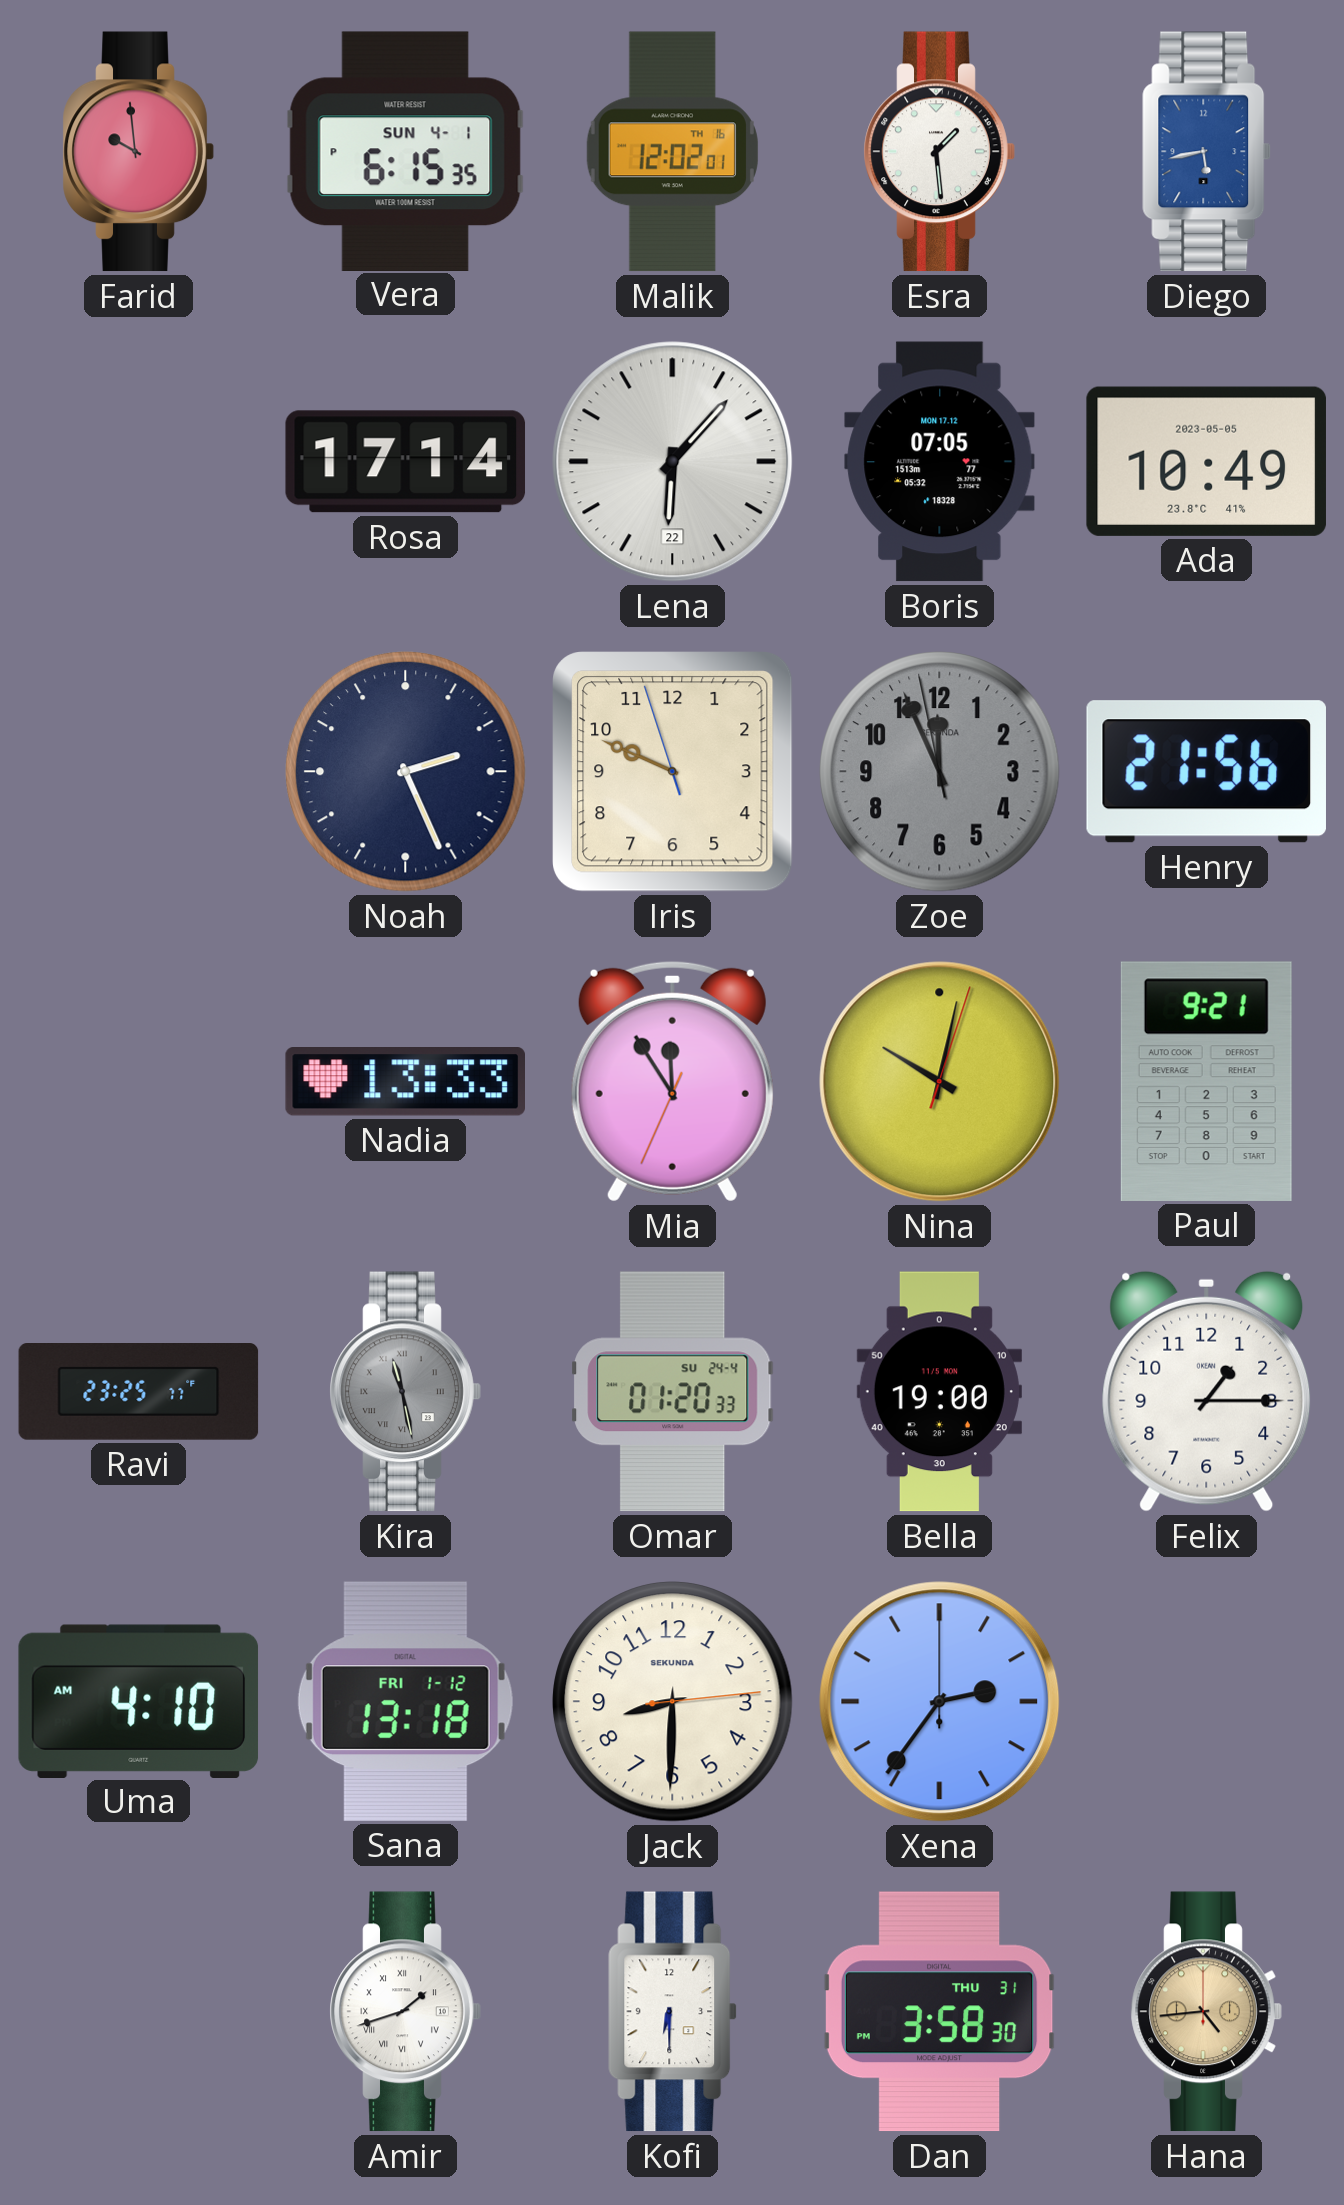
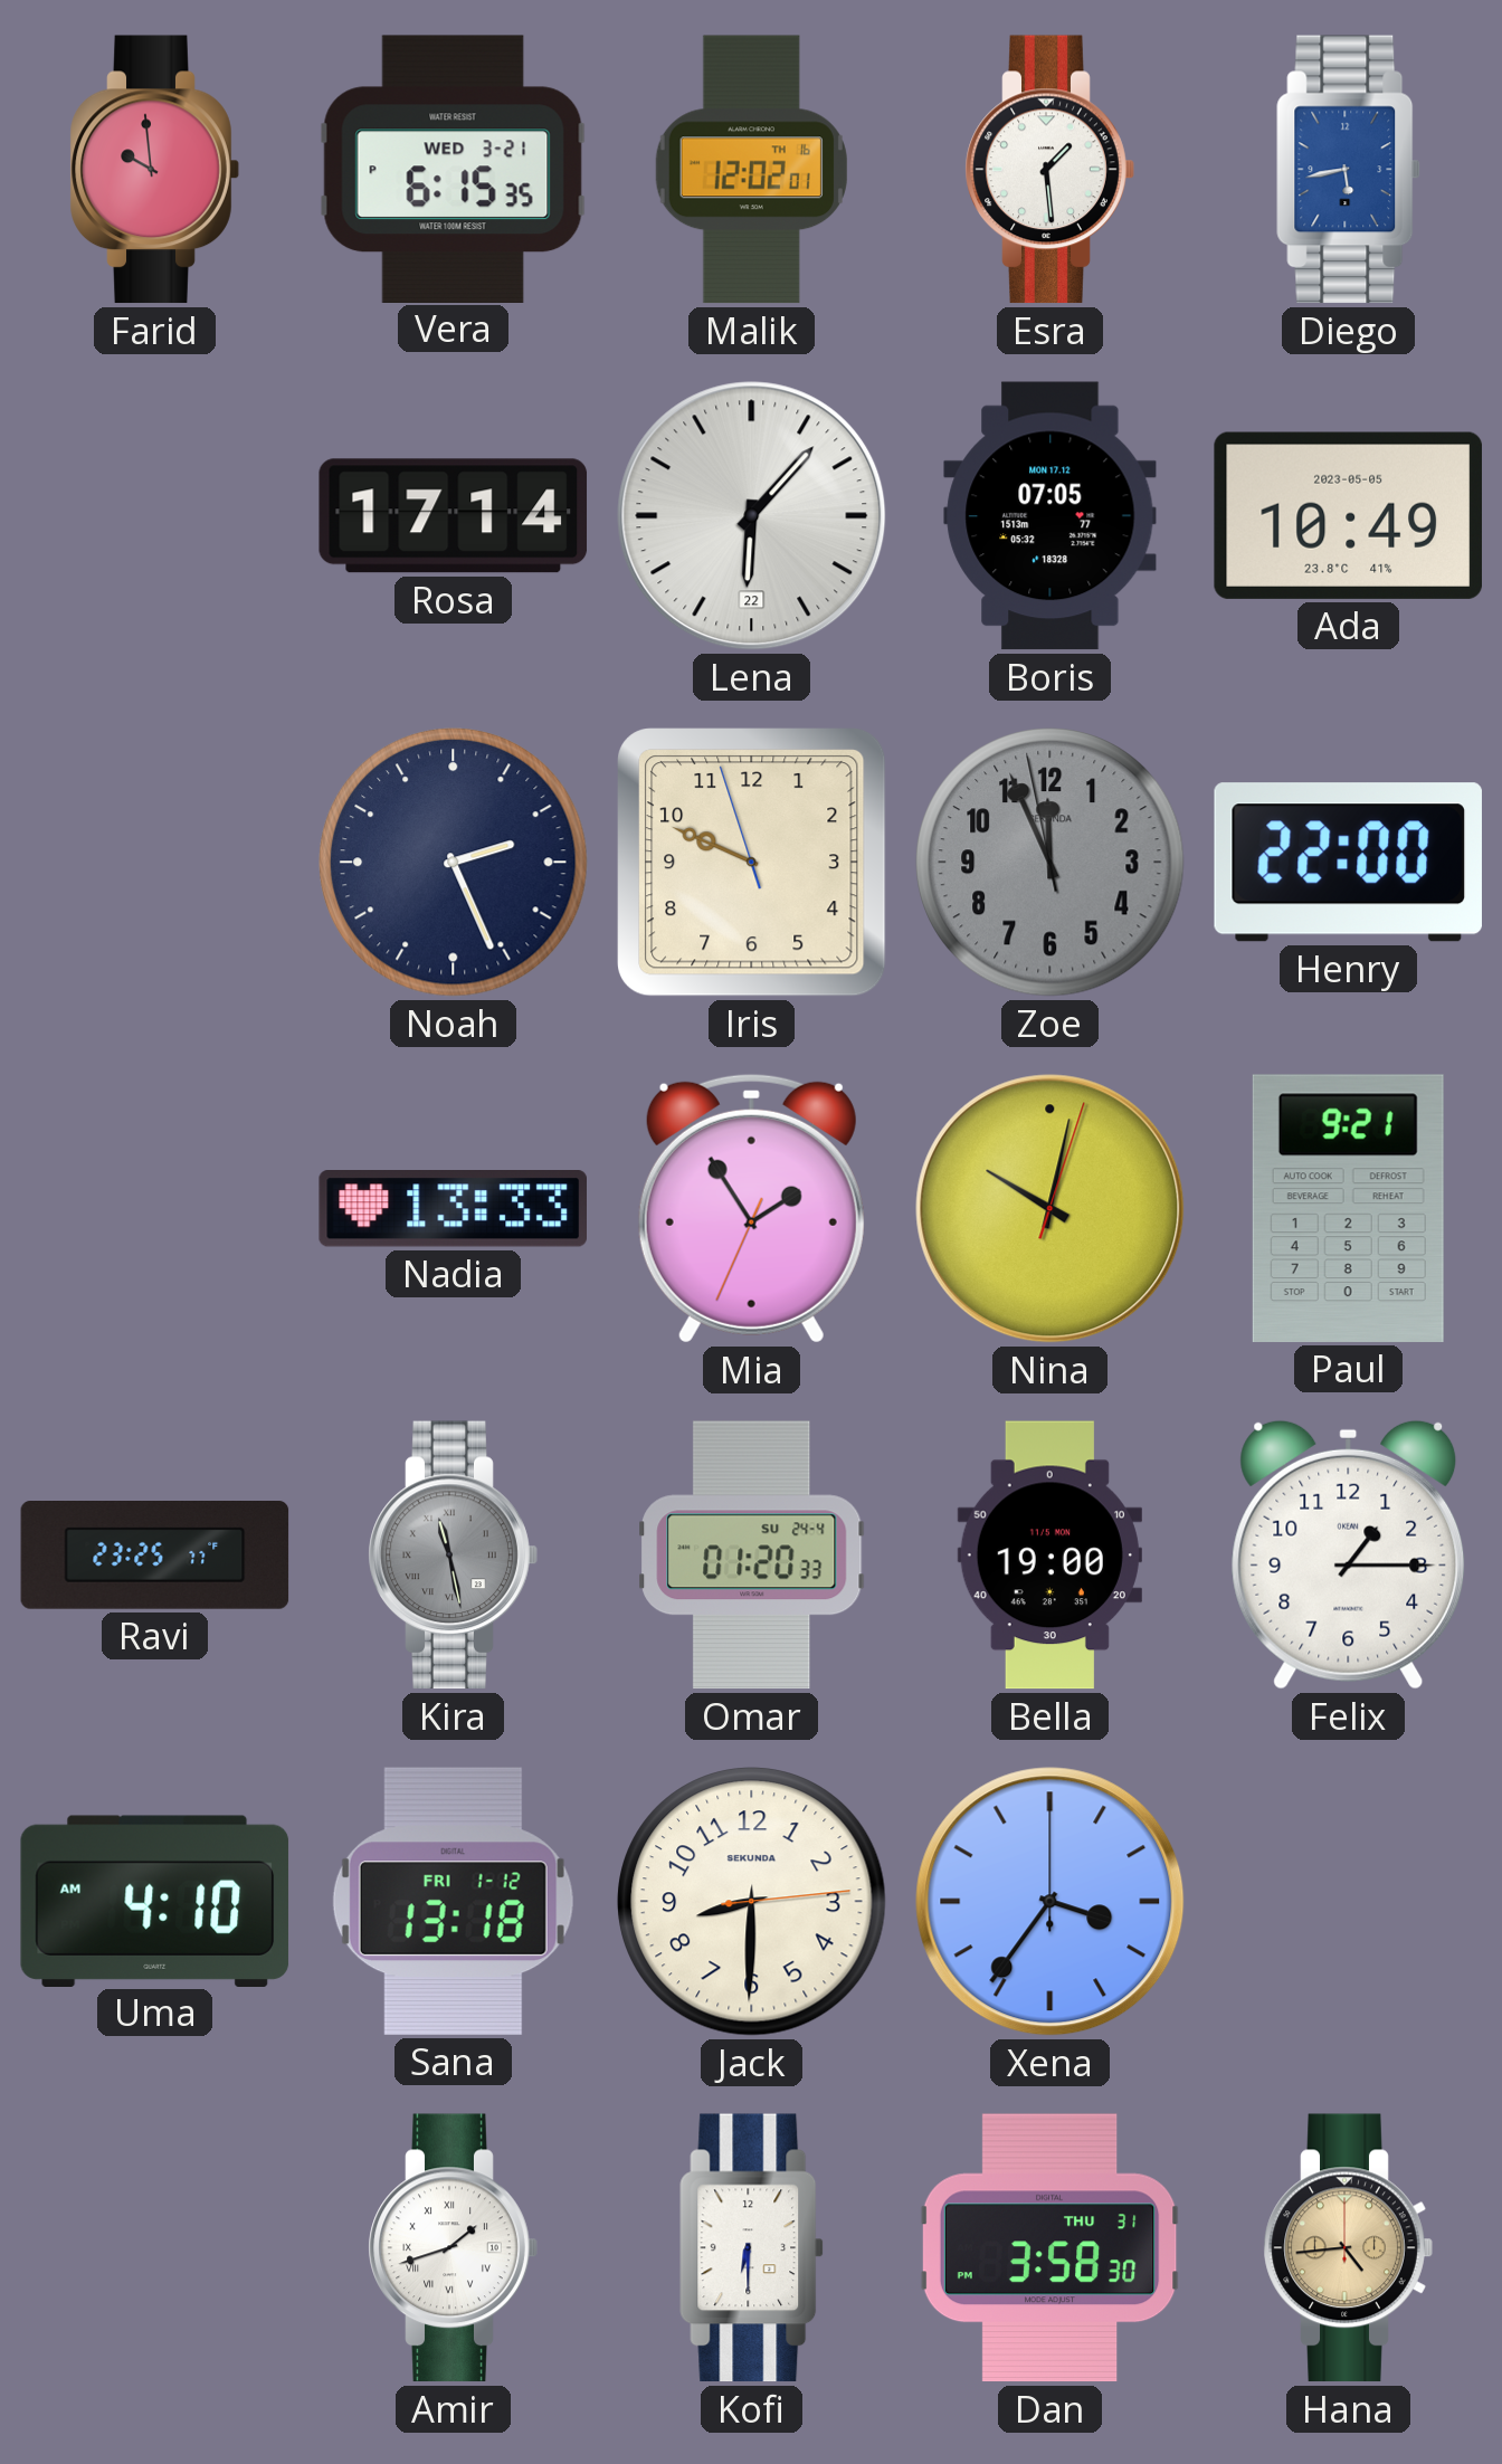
Vera date: SUN 4-1 -> WED 3-21 (453, 169)
Henry: 21:56 -> 22:00 (1348, 863)
Mia: 11:54 -> 1:54 (751, 1208)
Xena: 2:36 -> 3:36 (1051, 1902)
